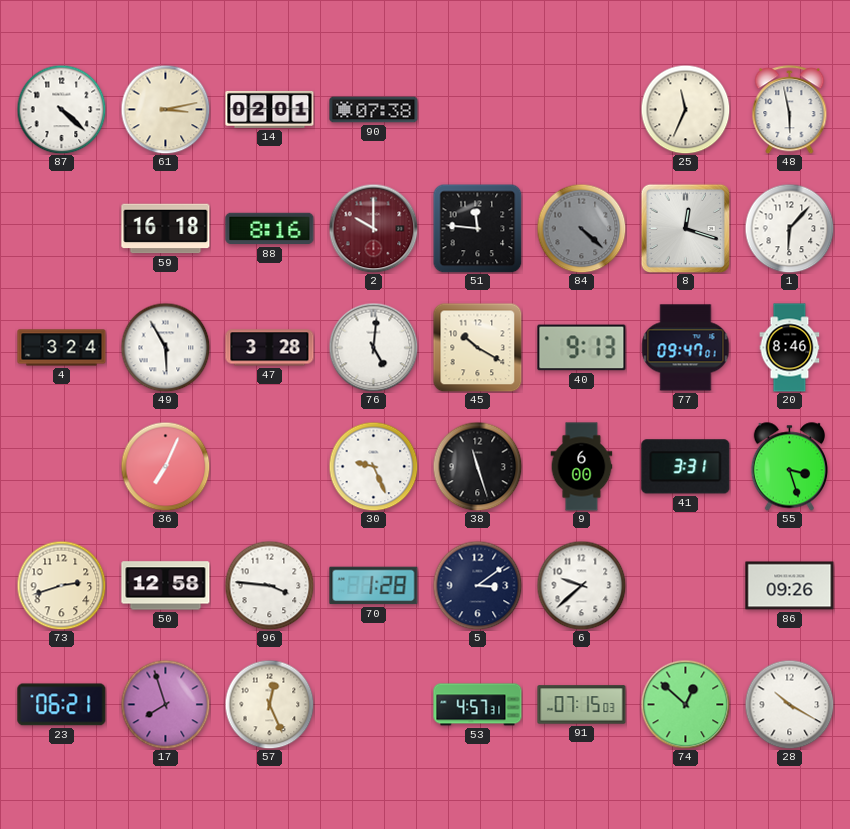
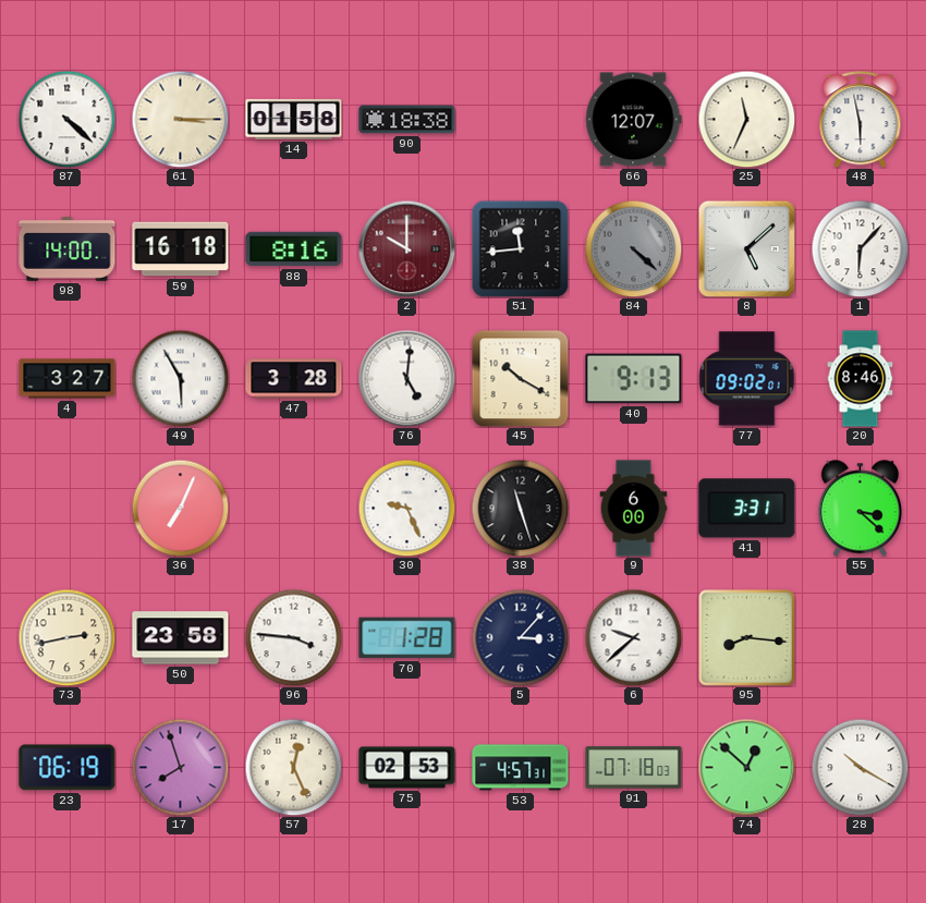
61: 3:13 -> 3:15 (180, 119)
14: 02:01 -> 01:58 (294, 119)
90: 07:38 -> 18:38 (407, 120)
66: none -> 12:07 (633, 120)
98: none -> 14:00 (68, 249)
51: 11:46 -> 11:44 (520, 248)
8: 12:18 -> 5:08 (746, 248)
4: 3:24 -> 3:27 (68, 379)
77: 09:47 -> 09:02 (747, 379)
55: 3:27 -> 3:22 (860, 509)
73: 2:42 -> 2:43 (66, 637)
50: 12:58 -> 23:58 (181, 638)
5: 3:09 -> 3:07 (520, 637)
95: none -> 8:16 (747, 638)
86: 09:26 -> none (790, 586)
23: 06:21 -> 06:19 (68, 768)
75: none -> 02:53 (407, 768)
91: 07:15 -> 07:18 (634, 768)
